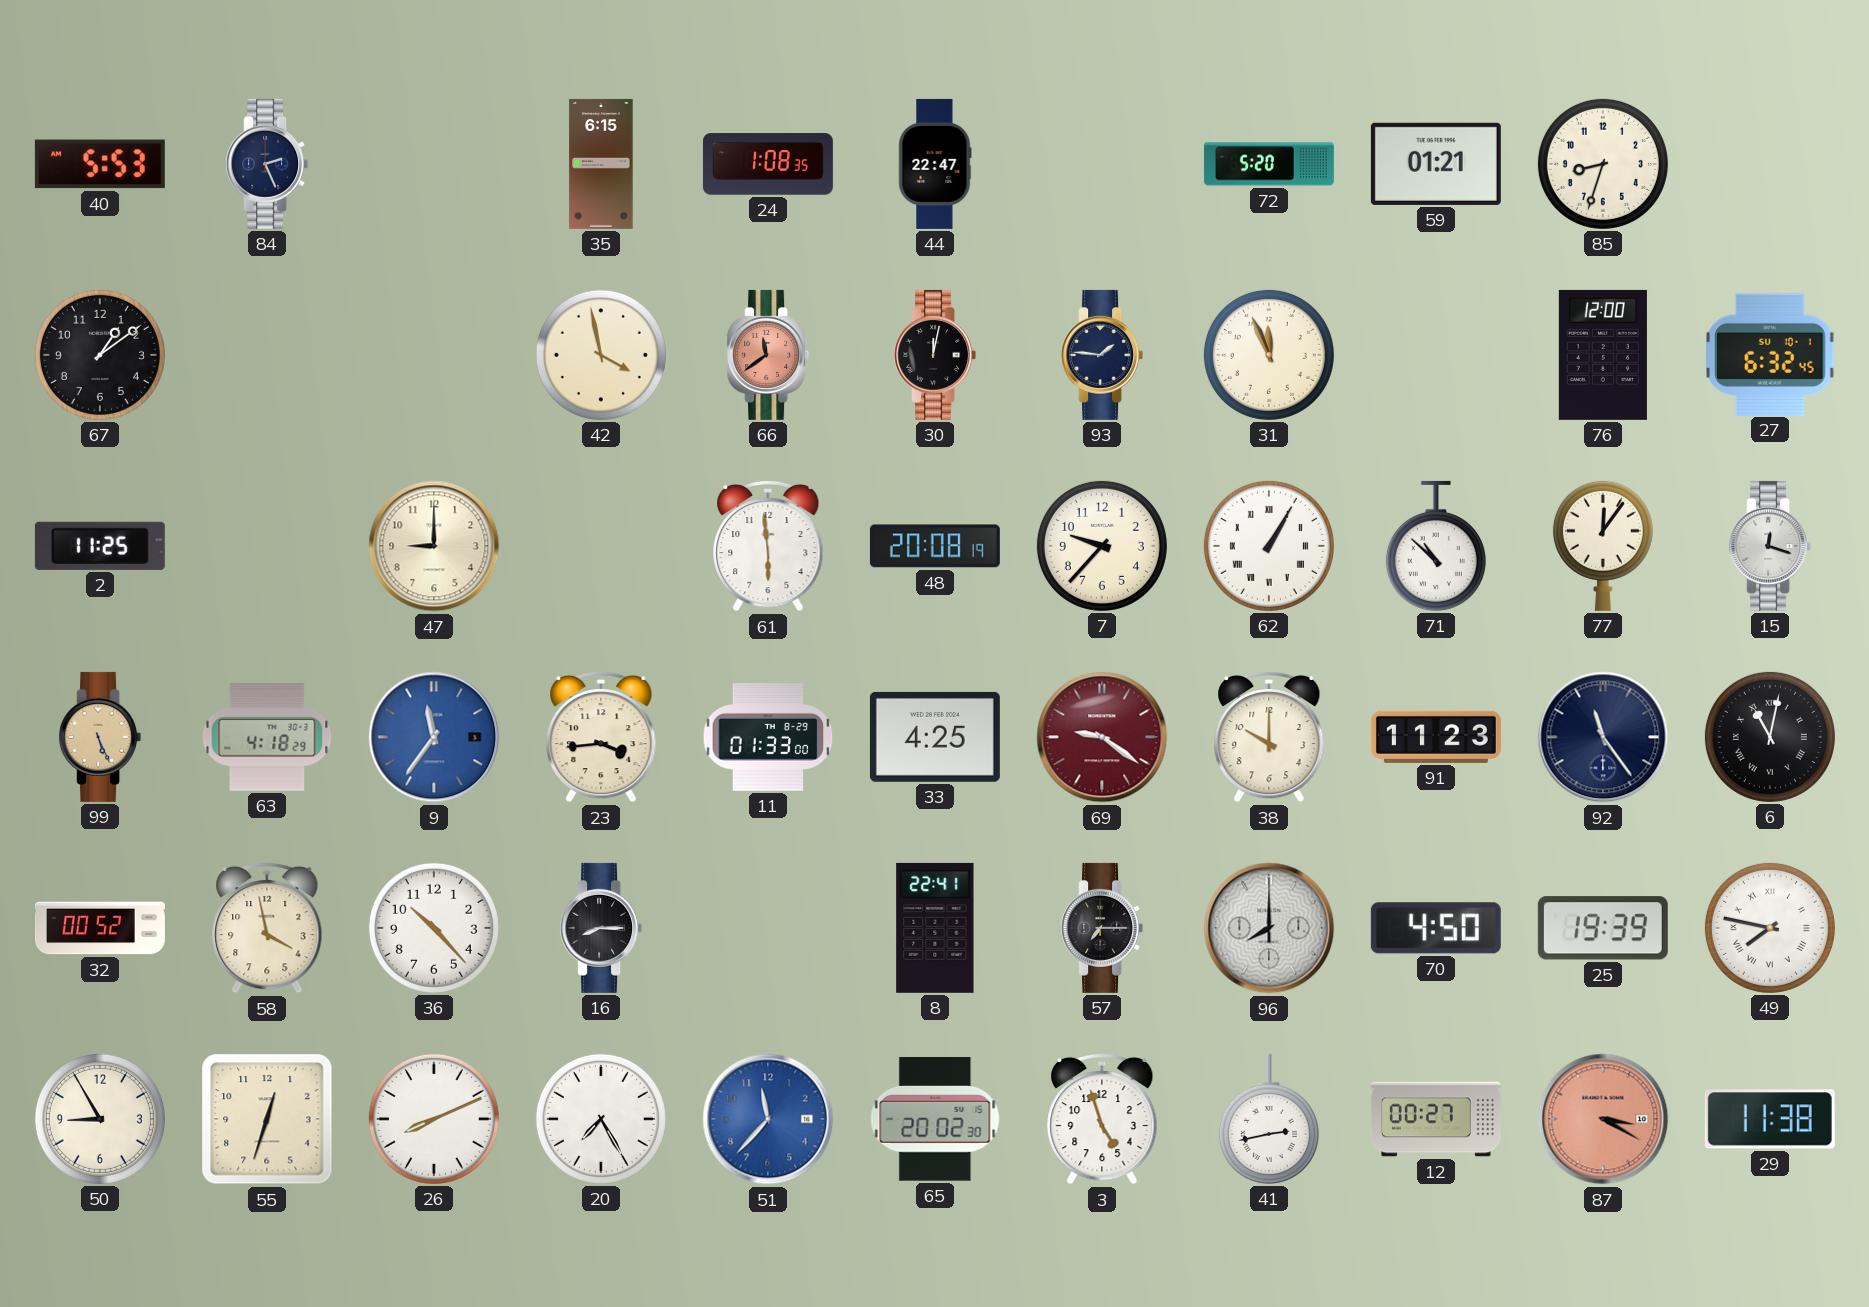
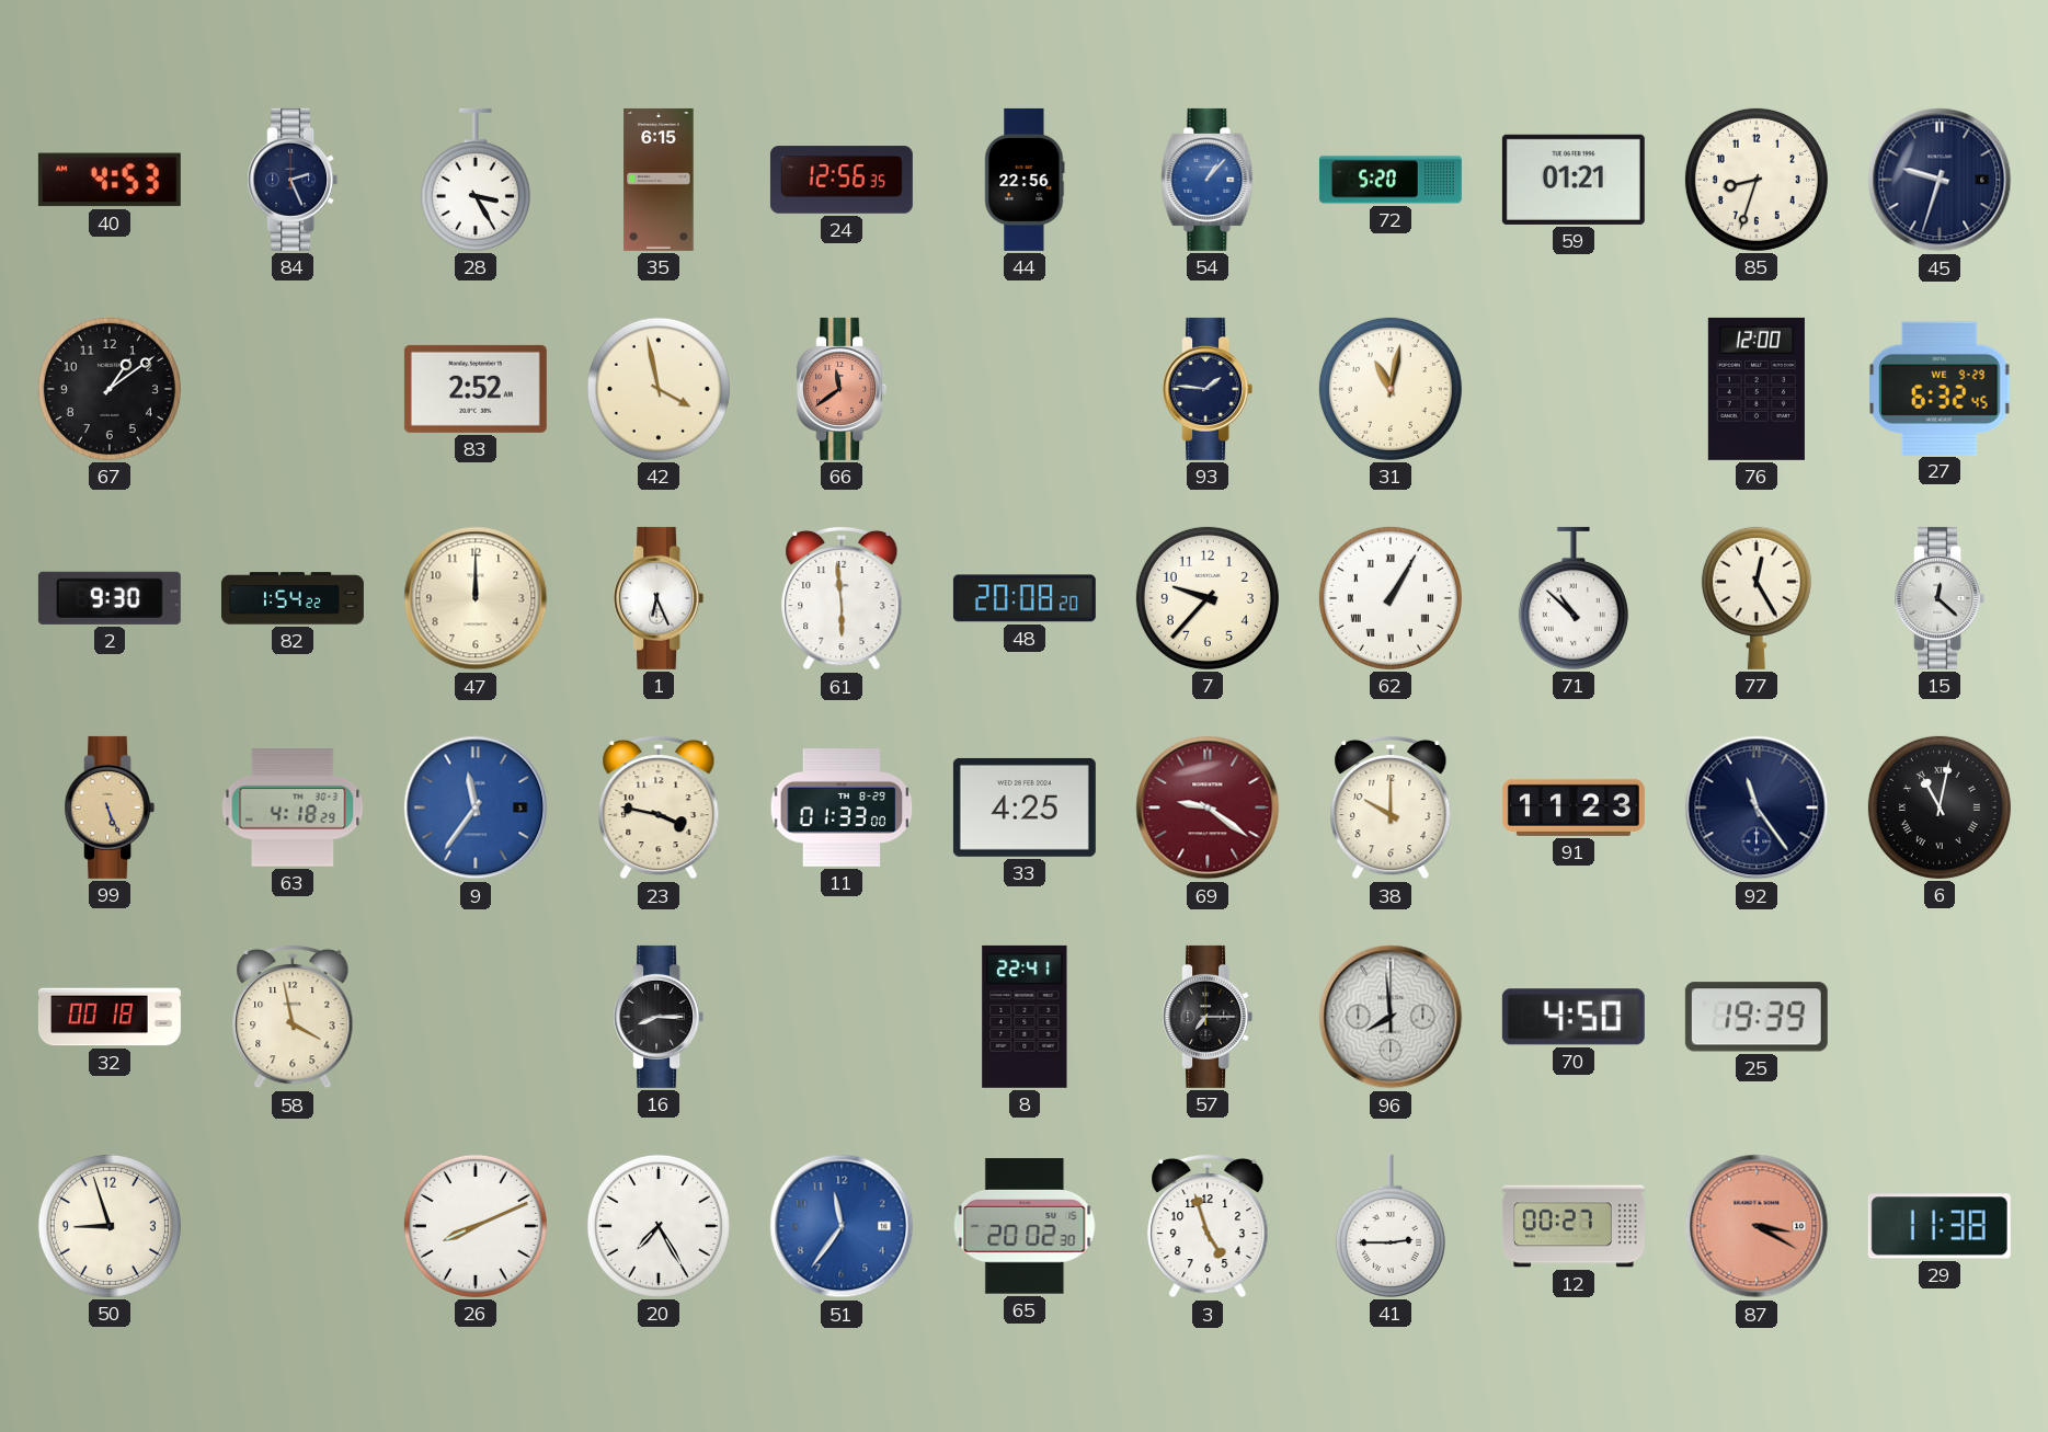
40: 5:53 -> 4:53 (110, 180)
28: none -> 3:25 (476, 180)
24: 1:08 -> 12:56 (842, 180)
44: 22:47 -> 22:56 (1025, 180)
54: none -> 1:07 (1208, 180)
45: none -> 9:33 (1940, 180)
83: none -> 2:52 (476, 389)
30: 12:02 -> none (935, 355)
31: 11:56 -> 11:02 (1391, 389)
27 date: SU 10-1 -> WE 9-29 (1940, 388)
2: 11:25 -> 9:30 (110, 598)
82: none -> 1:54 (293, 598)
47: 9:00 -> 12:00 (476, 598)
1: none -> 6:26 (659, 598)
48: 20:08:19 -> 20:08:20 (1025, 598)
77: 12:06 -> 12:25 (1757, 598)
15: 12:18 -> 12:22 (1940, 598)
23: 3:44 -> 3:47 (659, 807)
32: 00:52 -> 00:18 (110, 1017)
36: 10:23 -> none (434, 928)
96: 8:00 -> 7:59 (1391, 1017)
49: 7:47 -> none (1770, 928)
50: 8:55 -> 8:57 (110, 1226)
55: 12:33 -> none (267, 1119)
51: 11:37 -> 11:36 (842, 1226)
41: 2:43 -> 2:45 (1391, 1226)
